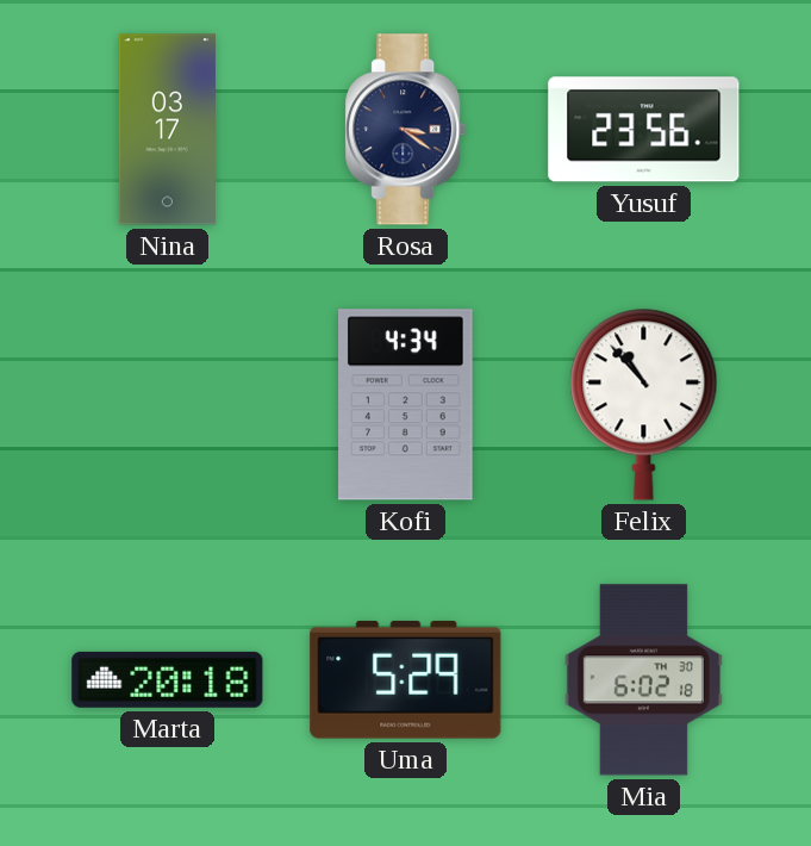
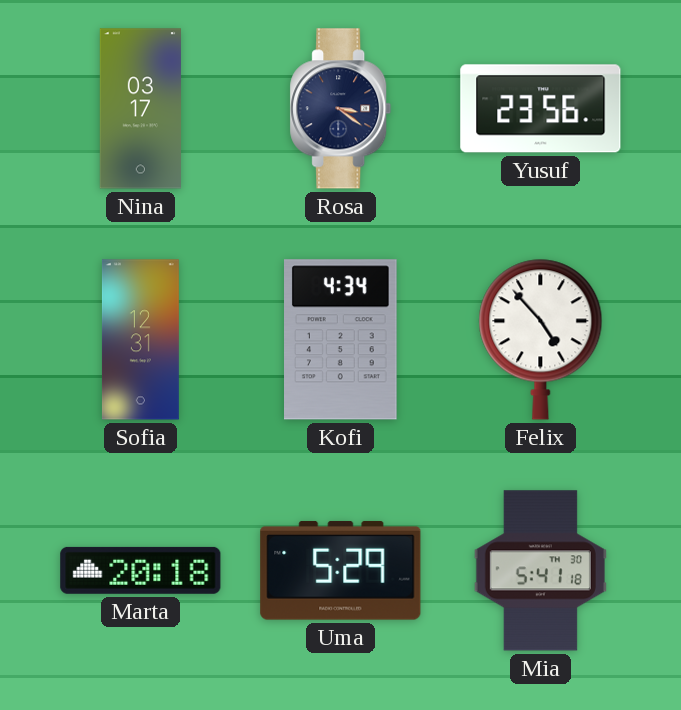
Sofia: none -> 12:31 (140, 340)
Felix: 10:53 -> 4:53 (541, 339)
Mia: 6:02 -> 5:41 (540, 571)
